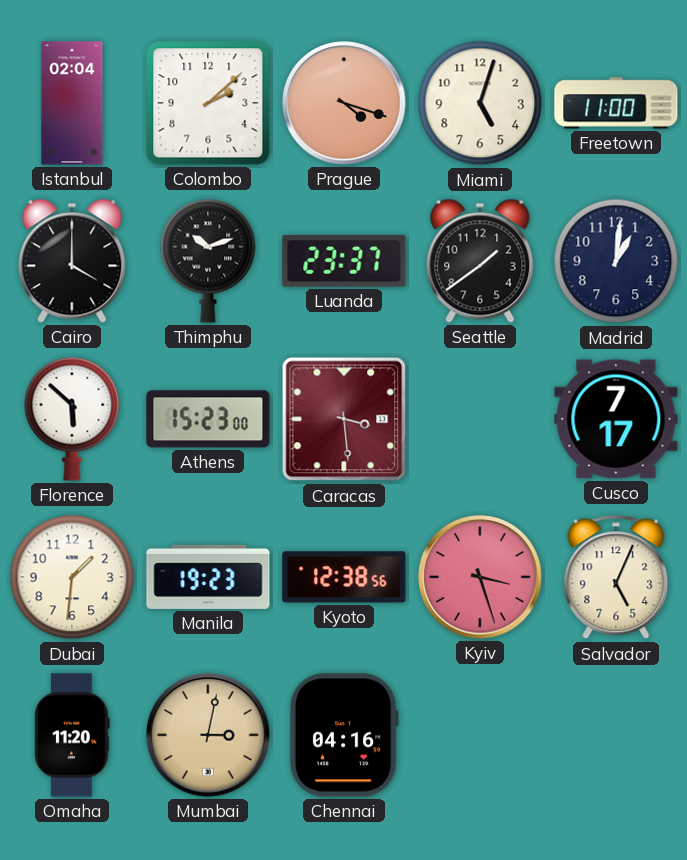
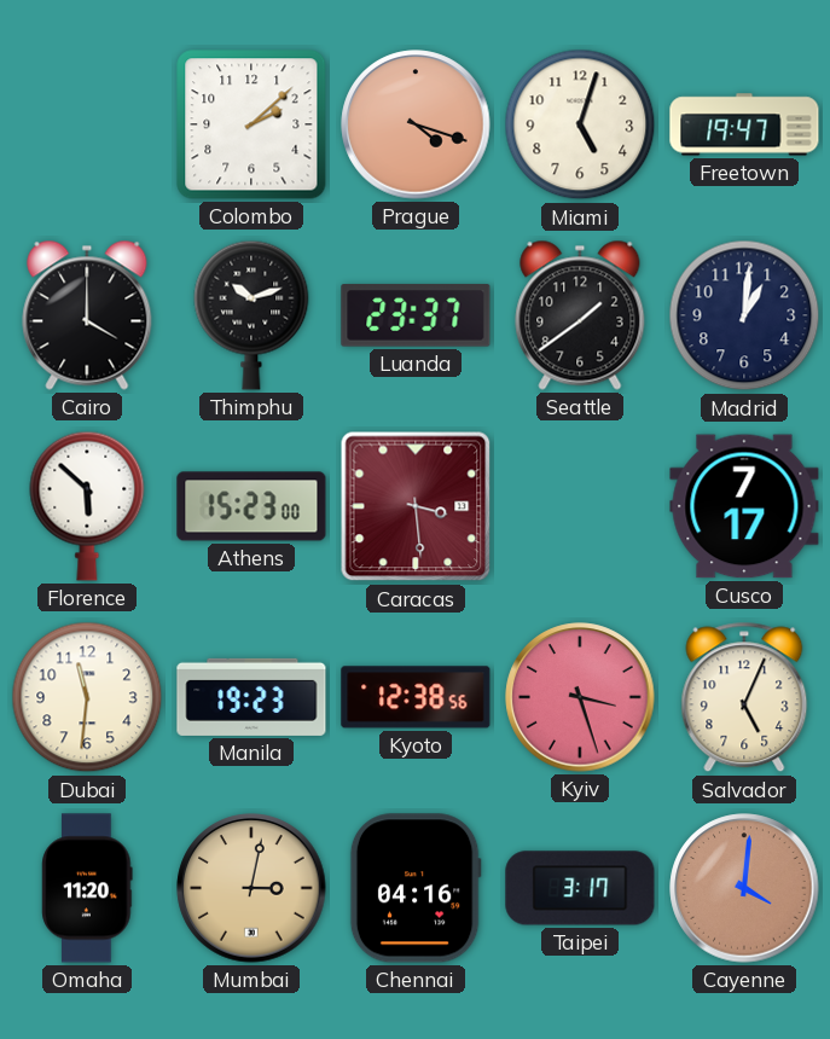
Istanbul: 02:04 -> none (72, 103)
Freetown: 11:00 -> 19:47 (744, 124)
Dubai: 1:31 -> 11:31 (87, 697)
Taipei: none -> 3:17 (580, 888)
Cayenne: none -> 4:01 (744, 888)
